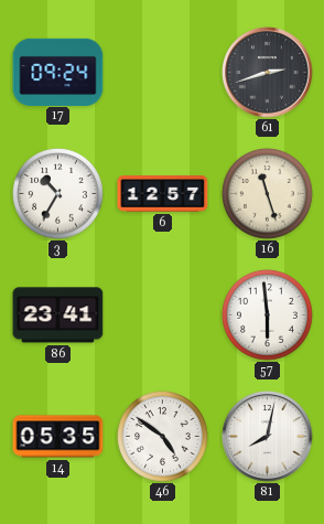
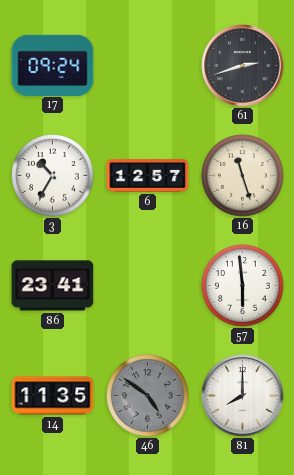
14: 05:35 -> 11:35 (53, 396)
46 dial: white -> grey (148, 396)
81: 8:02 -> 8:00 (243, 396)
